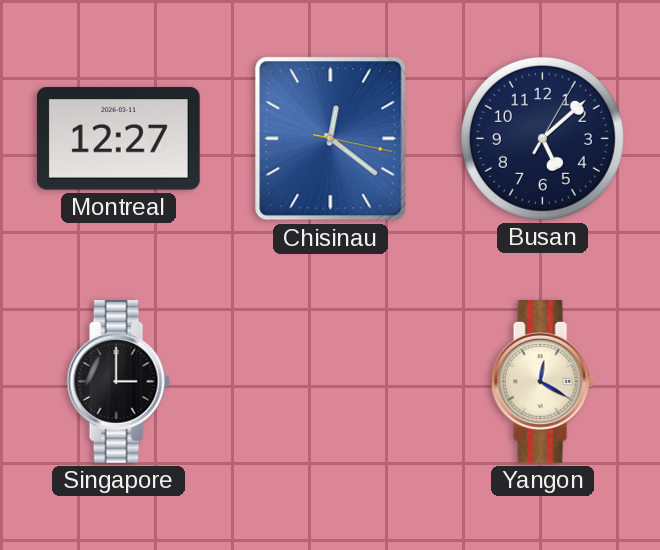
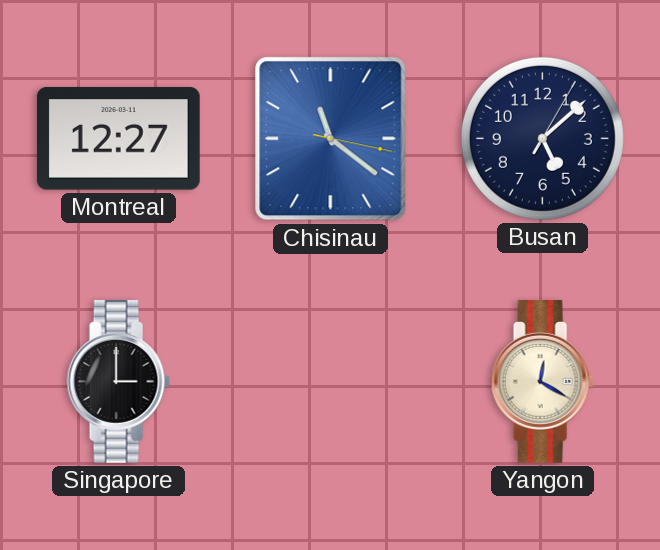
Chisinau: 12:21 -> 11:21 (331, 139)
